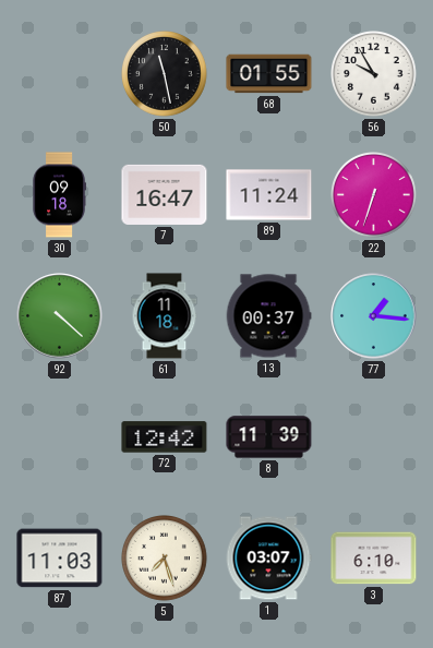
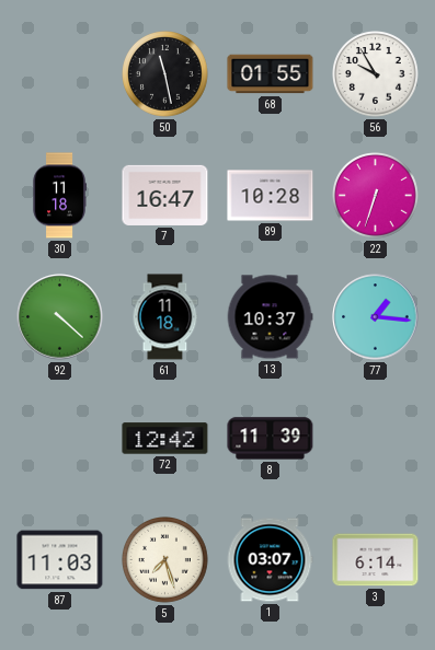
30: 09:18 -> 11:18 (59, 196)
89: 11:24 -> 10:28 (271, 196)
13: 00:37 -> 10:37 (270, 317)
3: 6:10 -> 6:14 (376, 560)
